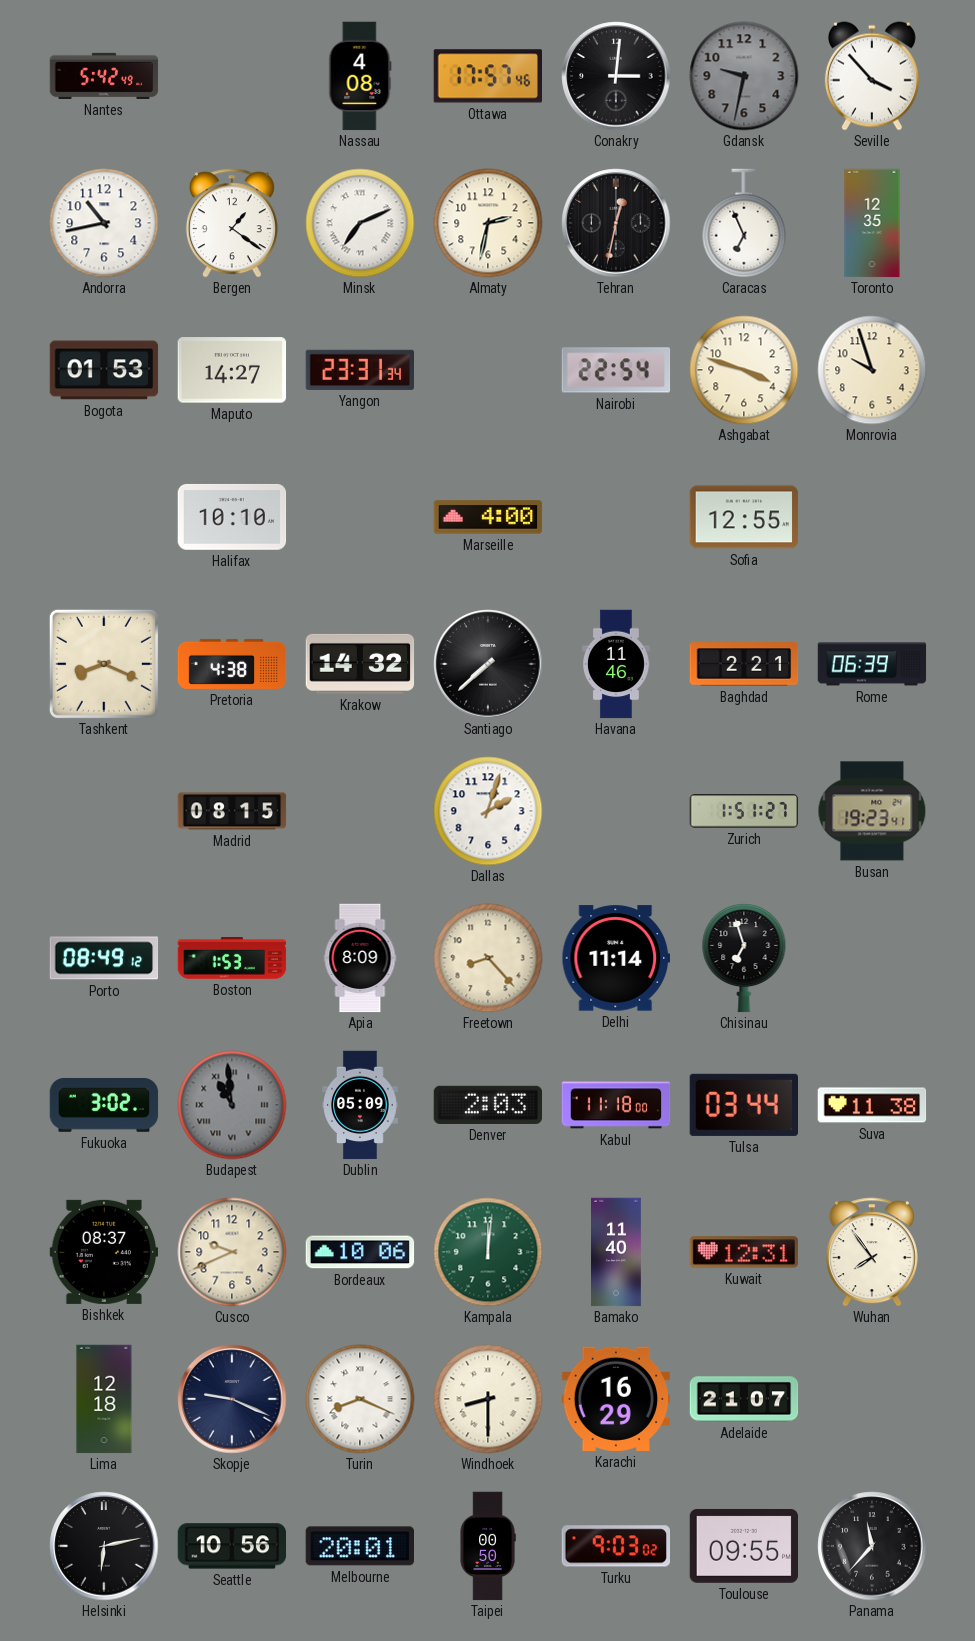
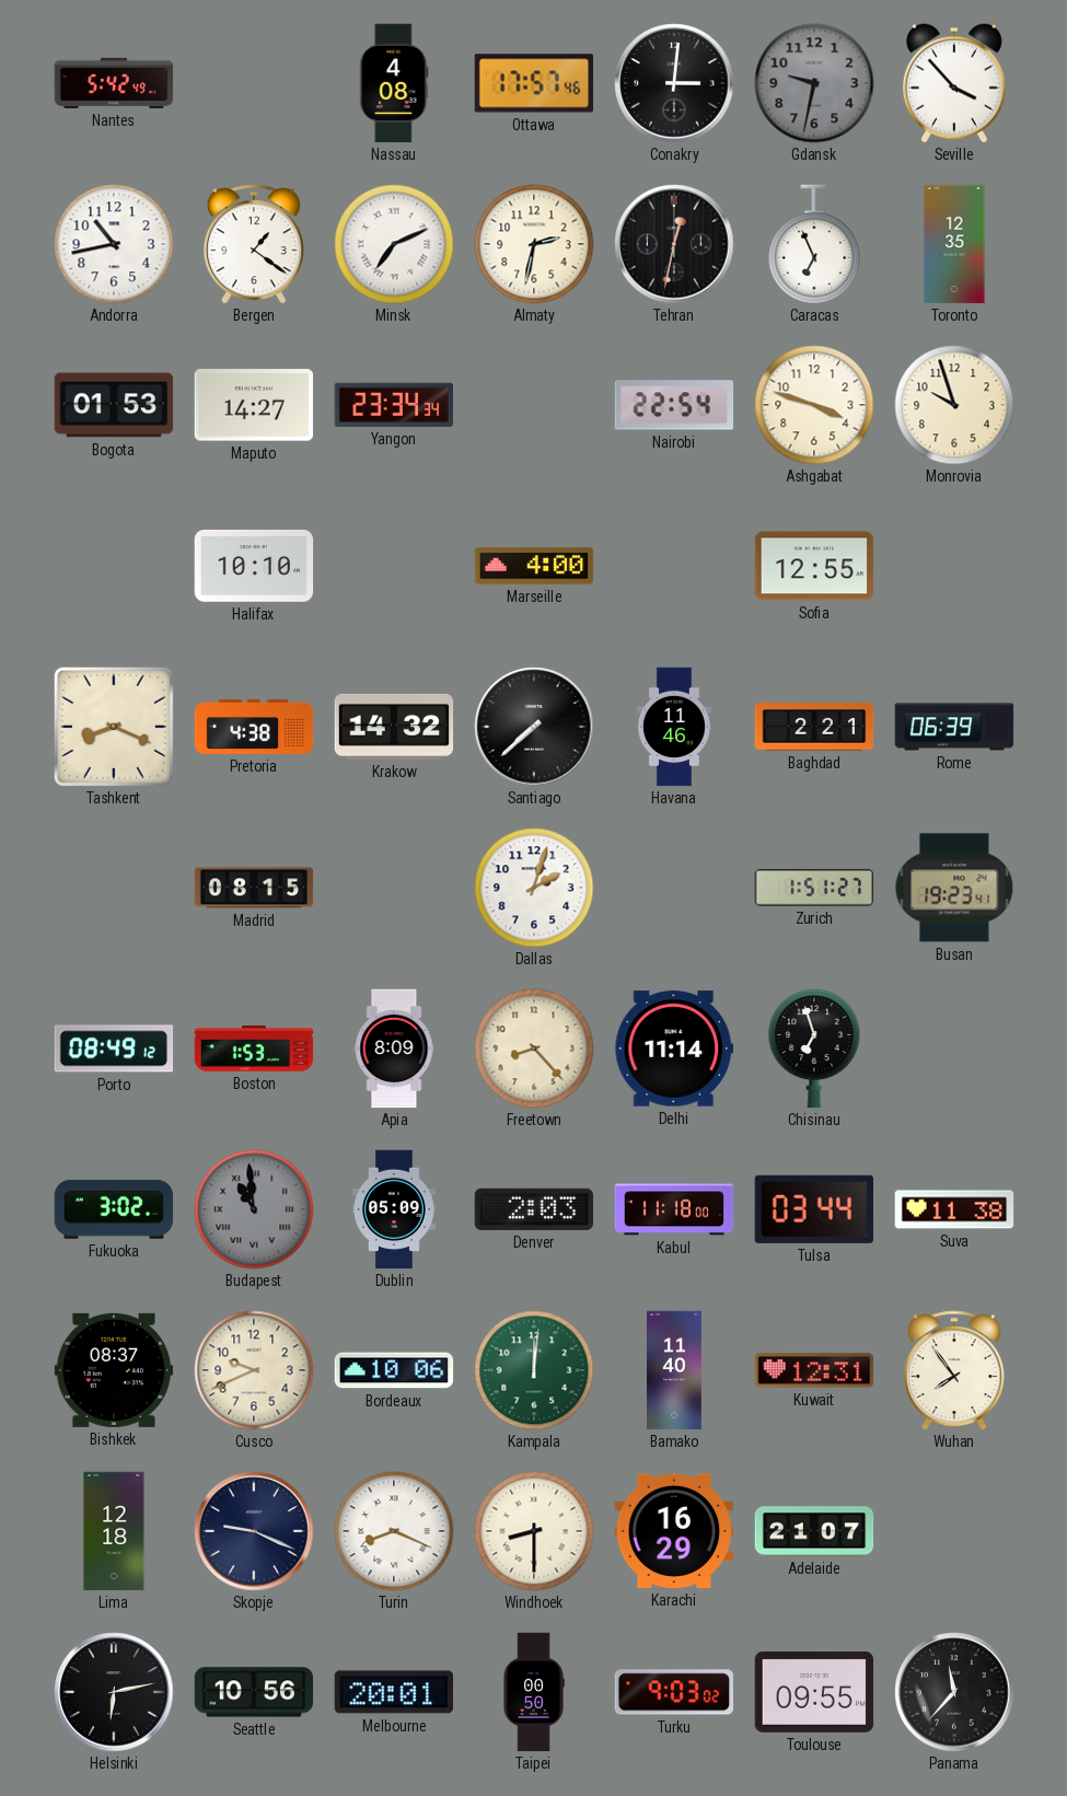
Yangon: 23:31 -> 23:34 (393, 405)
